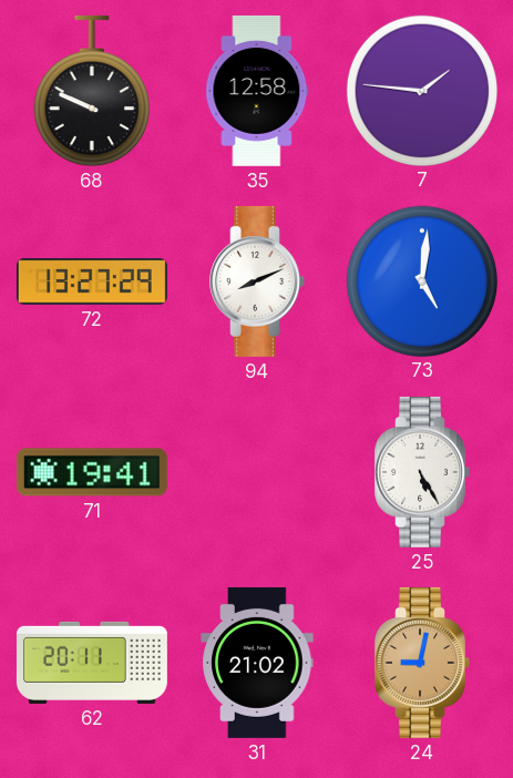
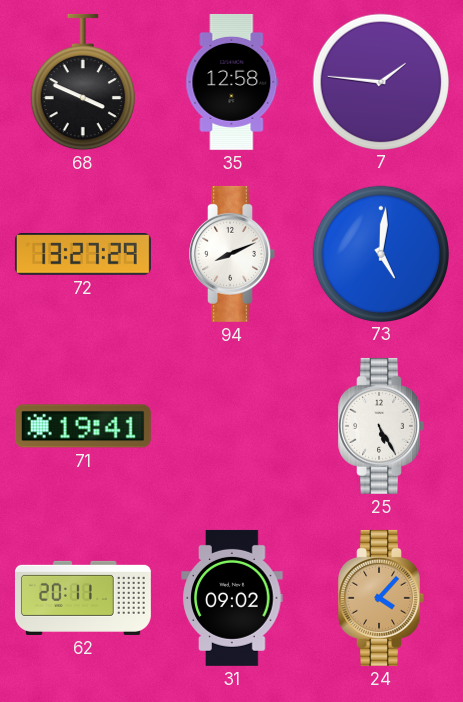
68: 9:49 -> 3:49 (83, 82)
31: 21:02 -> 09:02 (232, 598)
24: 9:02 -> 4:07 (381, 598)
